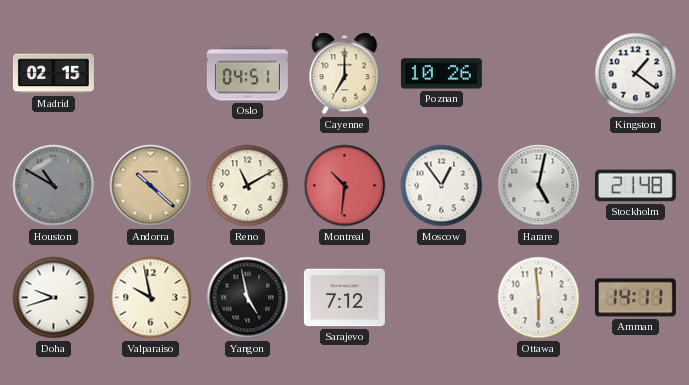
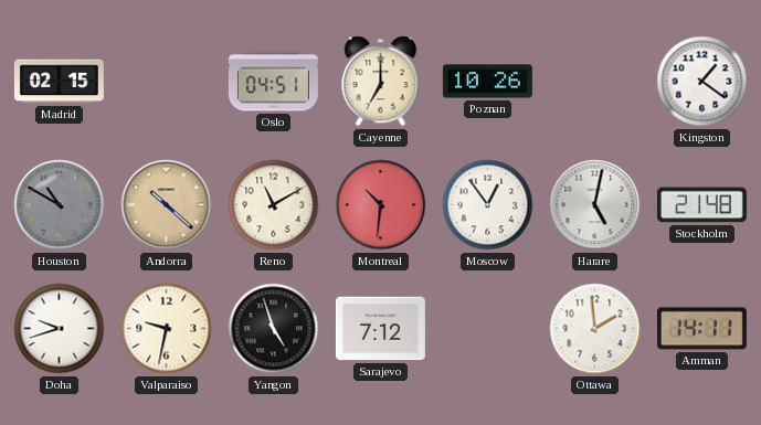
Valparaiso: 9:58 -> 9:32 (167, 329)
Yangon: 4:58 -> 4:57 (274, 329)
Ottawa: 5:59 -> 1:59 (595, 329)
